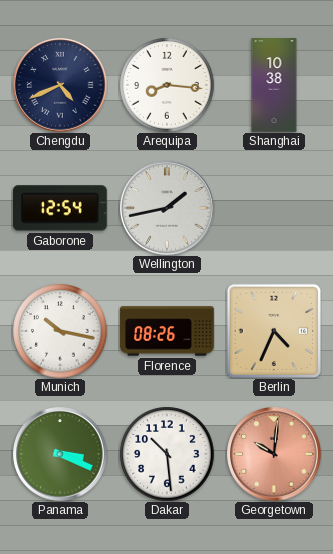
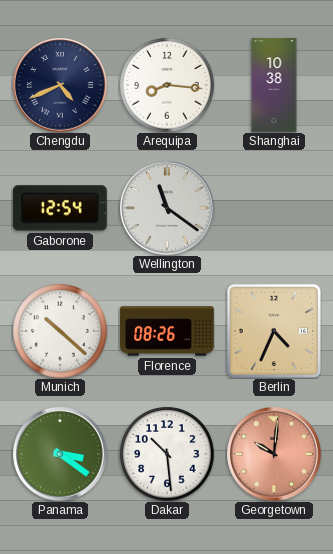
Wellington: 1:43 -> 11:21 (167, 208)
Munich: 10:17 -> 10:22 (60, 331)
Panama: 3:19 -> 3:21 (60, 454)
